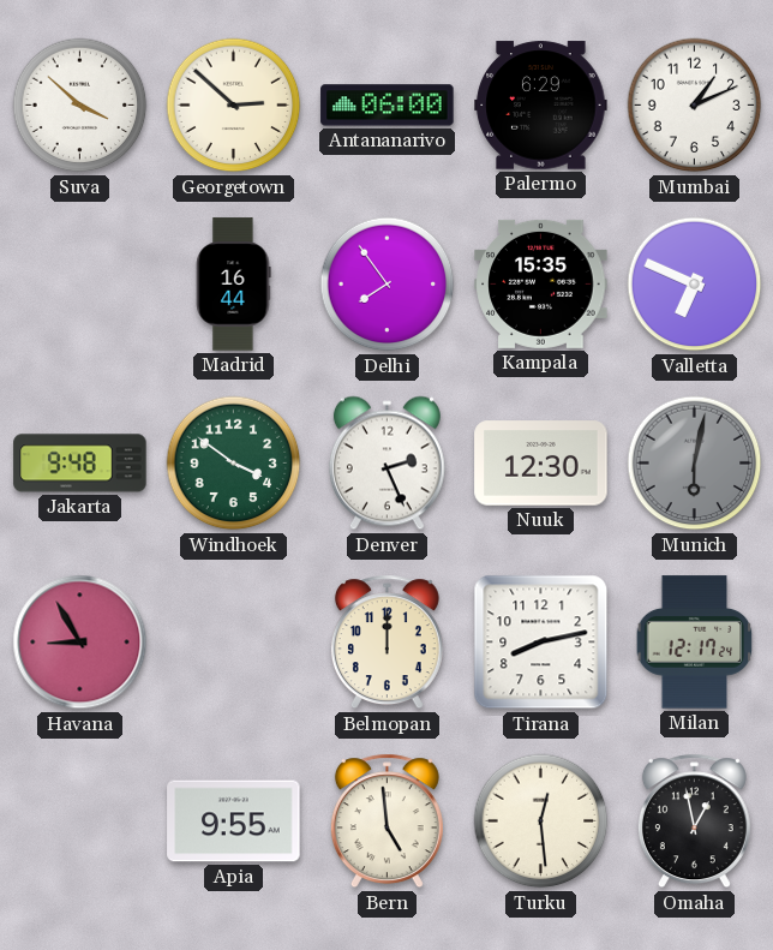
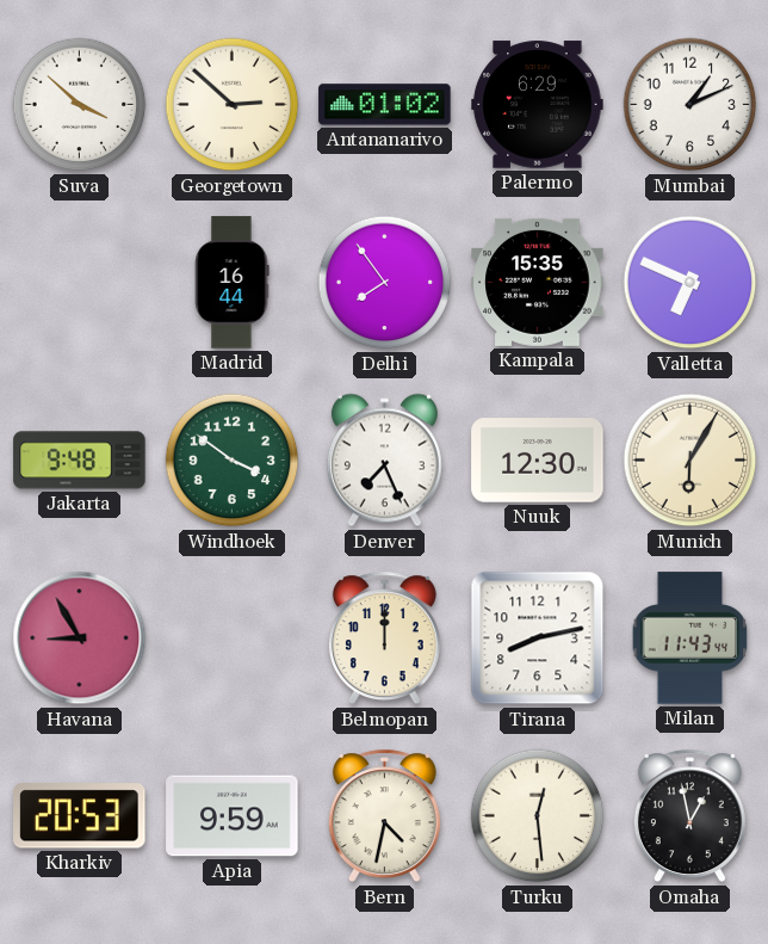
Antananarivo: 06:00 -> 01:02 (385, 105)
Denver: 2:26 -> 7:26 (384, 461)
Munich: 6:02 -> 6:05 (690, 461)
Munich dial: grey -> cream (690, 461)
Milan: 12:17 -> 11:43 (690, 638)
Kharkiv: none -> 20:53 (80, 816)
Apia: 9:55 -> 9:59 (233, 816)
Bern: 4:59 -> 4:32 (384, 816)
